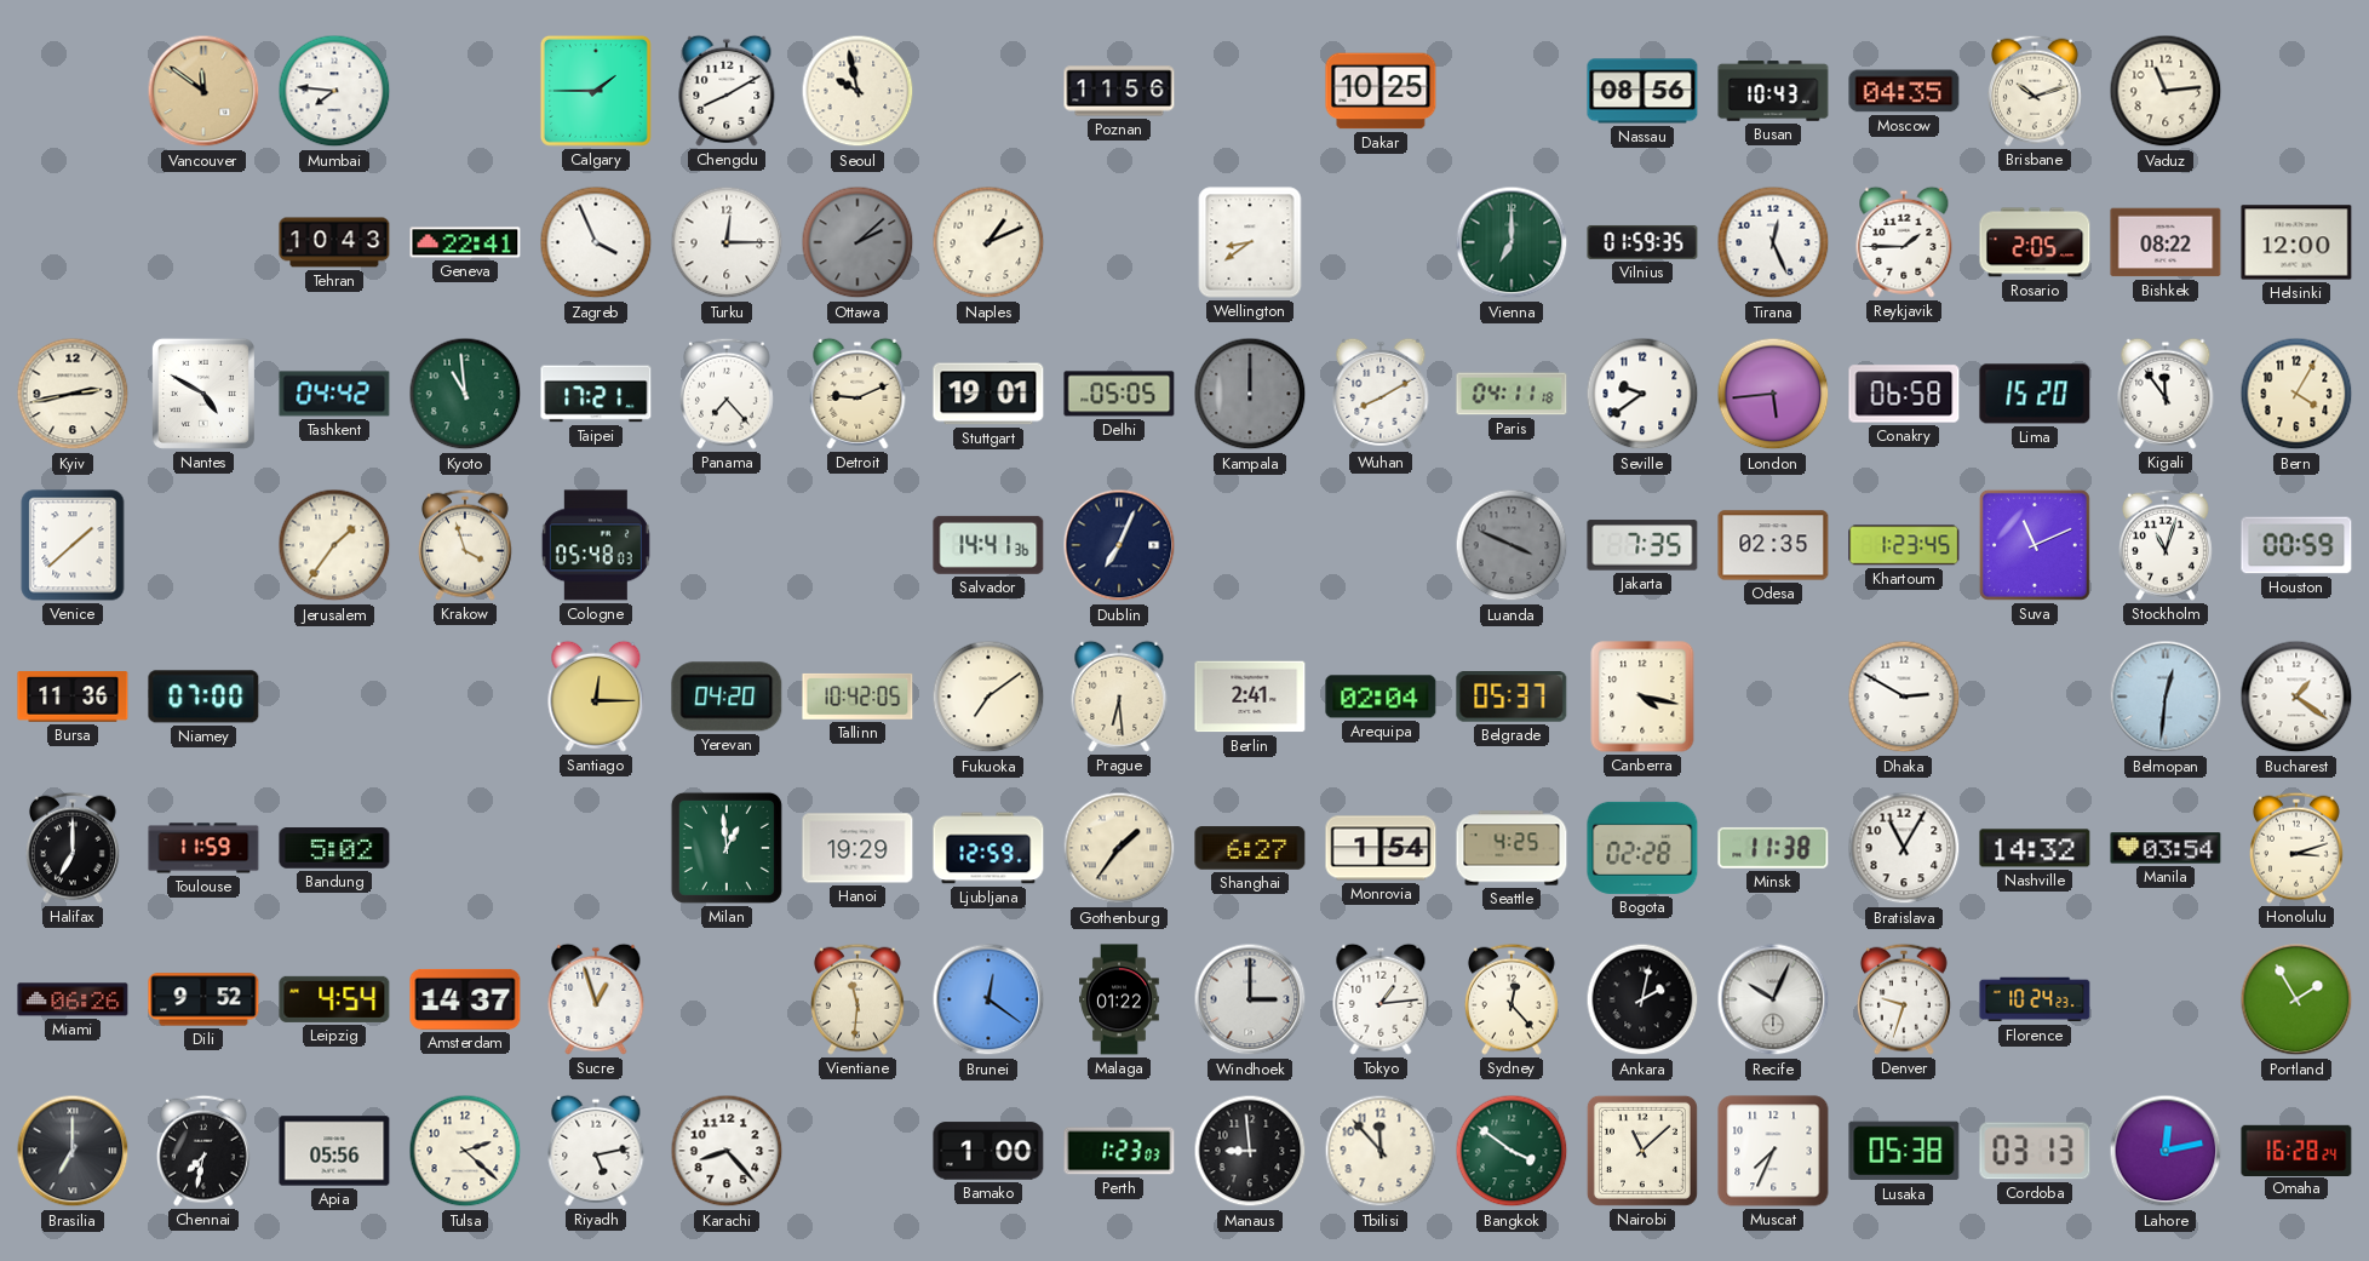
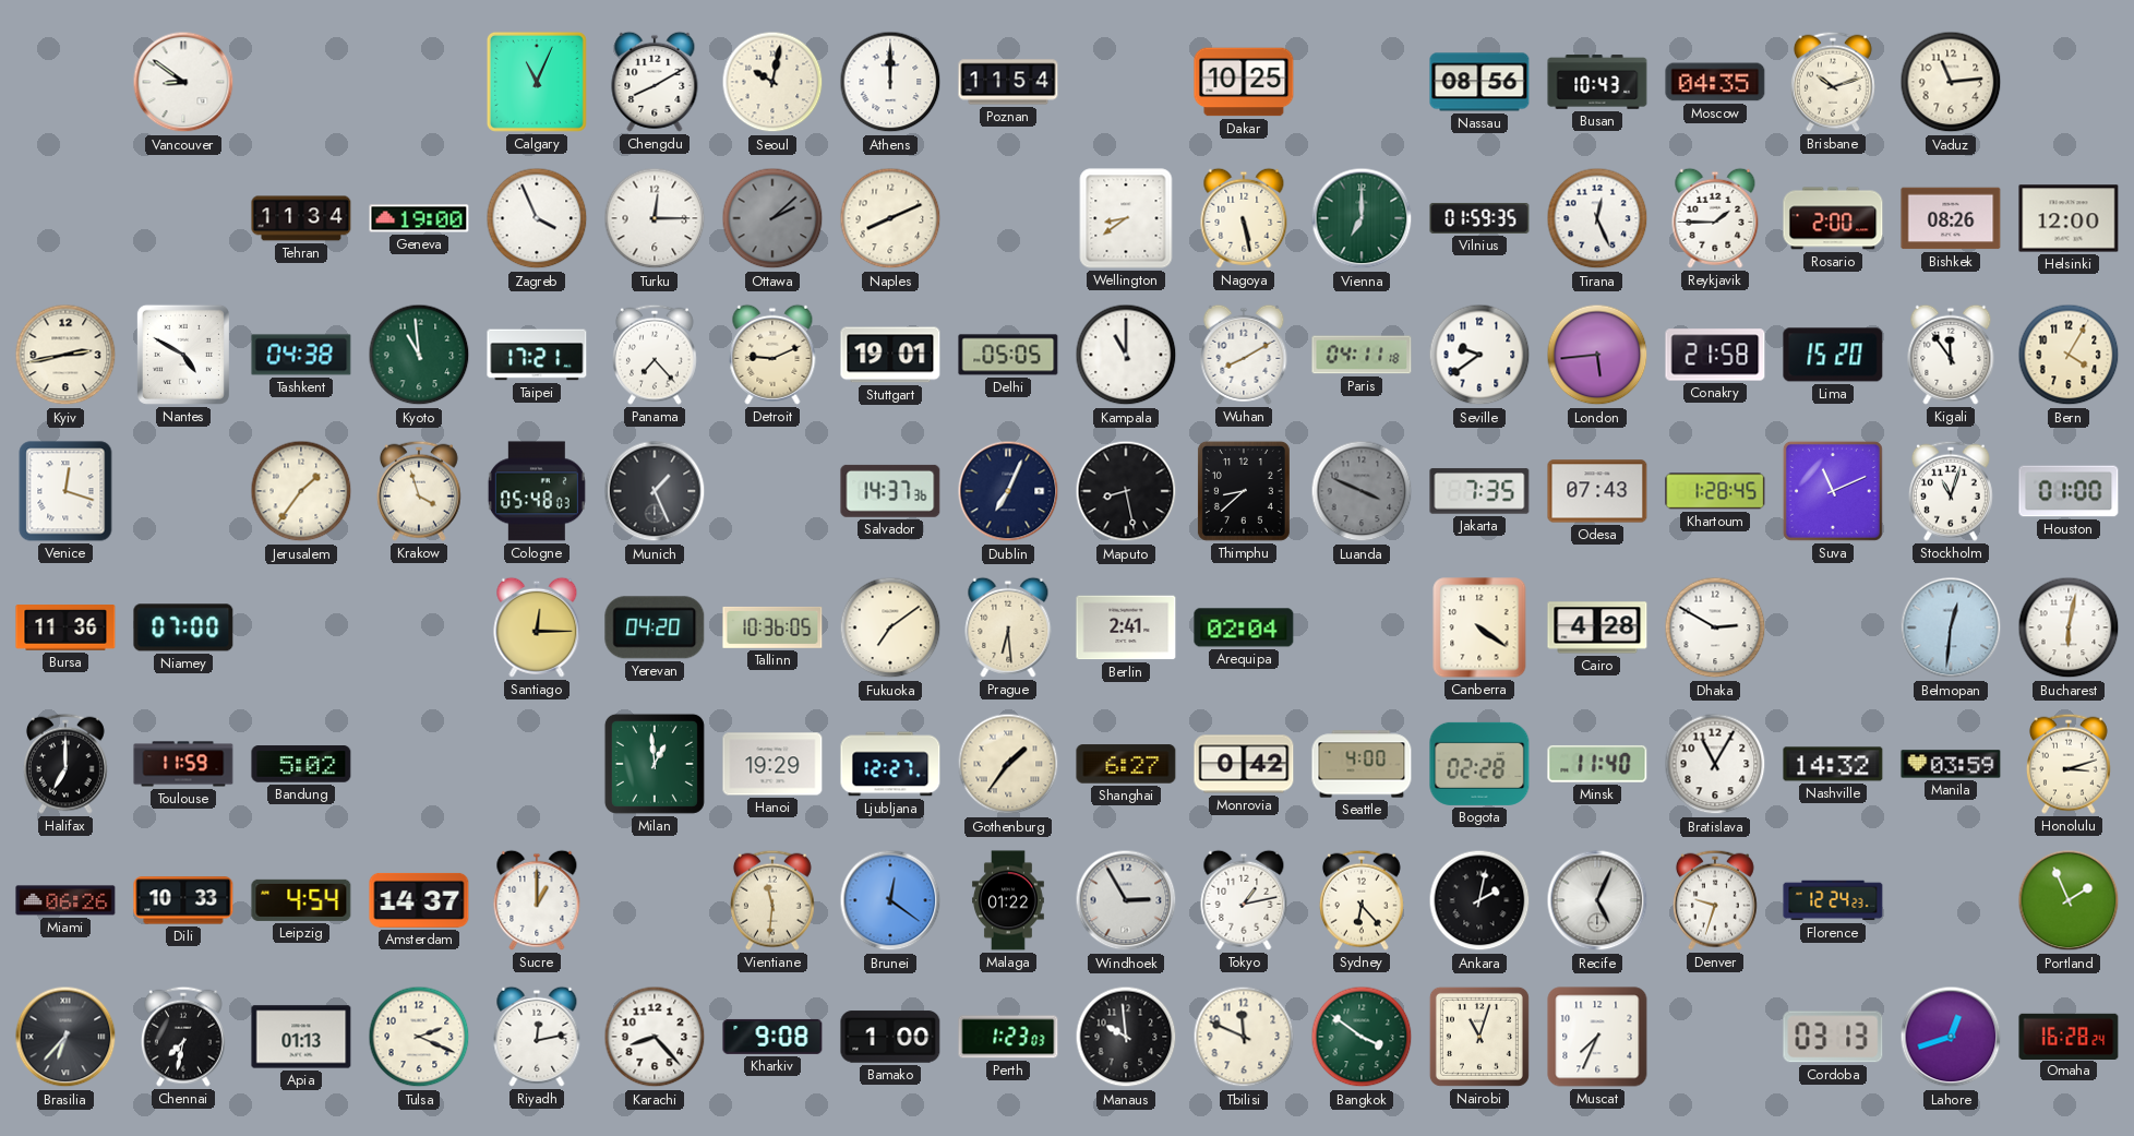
Vancouver: 11:51 -> 8:51 (183, 82)
Vancouver dial: champagne -> white (183, 82)
Mumbai: 7:46 -> none (334, 91)
Calgary: 1:45 -> 11:04 (537, 82)
Seoul: 9:58 -> 10:02 (772, 82)
Athens: none -> 12:00 (890, 82)
Poznan: 11:56 -> 11:54 (1008, 82)
Tehran: 10:43 -> 11:34 (301, 218)
Geneva: 22:41 -> 19:00 (419, 218)
Naples: 1:11 -> 8:11 (890, 218)
Nagoya: none -> 5:28 (1244, 218)
Rosario: 2:05 -> 2:00 (1833, 218)
Bishkek: 08:22 -> 08:26 (1951, 218)
Tashkent: 04:42 -> 04:38 (301, 355)
Kampala: 12:00 -> 11:00 (1126, 355)
Kampala dial: grey -> white (1126, 355)
Conakry: 06:58 -> 21:58 (1715, 355)
Venice: 1:38 -> 12:18 (65, 491)
Munich: none -> 1:26 (655, 491)
Salvador: 14:41 -> 14:37 (890, 491)
Maputo: none -> 8:28 (1126, 491)
Thimphu: none -> 8:38 (1244, 491)
Odesa: 02:35 -> 07:43 (1597, 491)
Khartoum: 1:23 -> 1:28 (1715, 491)
Houston: 00:59 -> 01:00 (2069, 491)
Tallinn: 10:42 -> 10:36 (772, 627)
Belgrade: 05:37 -> none (1512, 698)
Canberra: 4:17 -> 4:21 (1479, 627)
Cairo: none -> 4:28 (1597, 627)
Bucharest: 1:21 -> 6:02 (2069, 627)
Ljubljana: 12:59 -> 12:27 (890, 764)
Monrovia: 1:54 -> 0:42 (1244, 764)
Seattle: 4:25 -> 4:00 (1362, 764)
Minsk: 11:38 -> 11:40 (1597, 764)
Manila: 03:54 -> 03:59 (1951, 764)
Dili: 9:52 -> 10:33 (183, 900)
Sucre: 12:57 -> 1:00 (537, 900)
Windhoek: 3:00 -> 2:55 (1126, 900)
Tokyo: 1:14 -> 1:13 (1244, 900)
Sydney: 12:23 -> 6:23 (1362, 900)
Recife: 10:04 -> 5:04 (1597, 900)
Florence: 10:24 -> 12:24 (1833, 900)
Portland: 1:55 -> 1:56 (2069, 900)
Brasilia: 7:00 -> 6:37 (65, 1037)
Apia: 05:56 -> 01:13 (301, 1037)
Tulsa: 2:22 -> 2:19 (419, 1037)
Riyadh: 5:13 -> 12:13 (537, 1037)
Kharkiv: none -> 9:08 (772, 1037)
Manaus: 8:59 -> 9:59 (1126, 1037)
Tbilisi: 11:53 -> 11:49 (1244, 1037)
Nairobi: 11:08 -> 11:03 (1479, 1037)
Lusaka: 05:38 -> none (1904, 1151)
Lahore: 12:13 -> 12:42 (1951, 1037)
